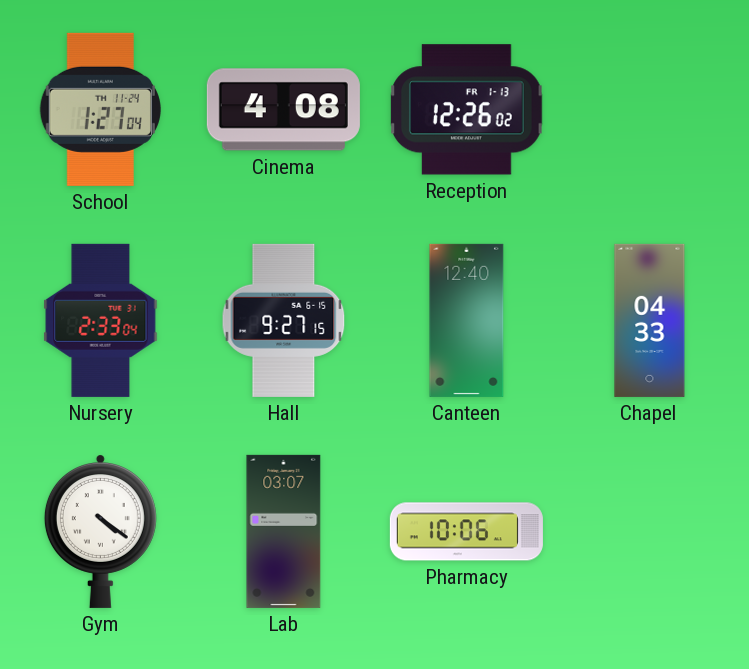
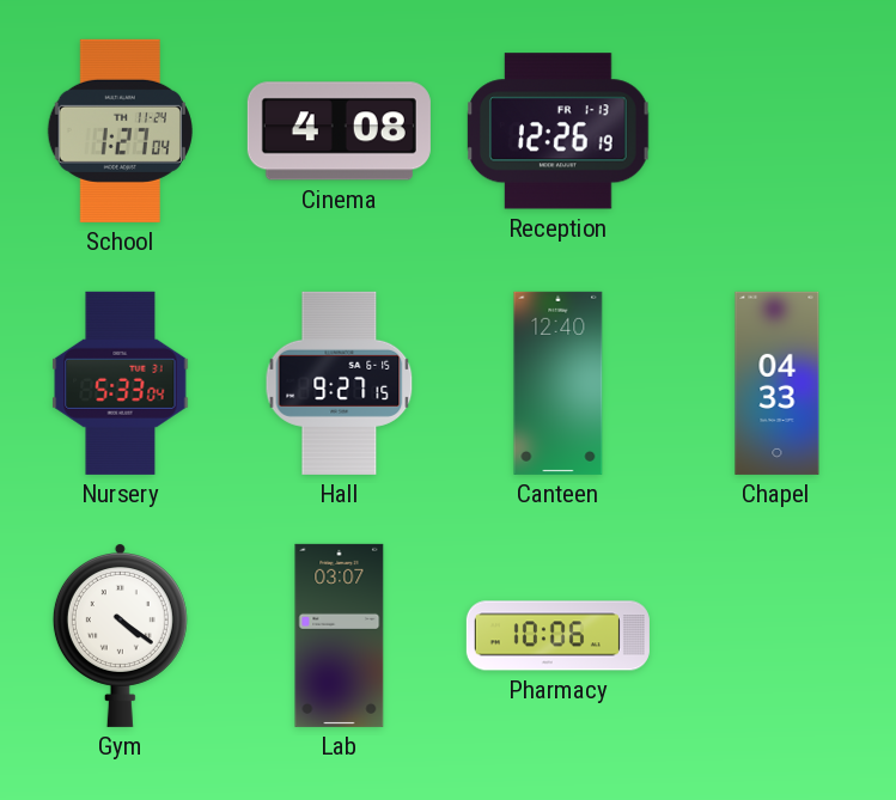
Reception: 12:26:02 -> 12:26:19 (559, 132)
Nursery: 2:33 -> 5:33 (121, 383)
